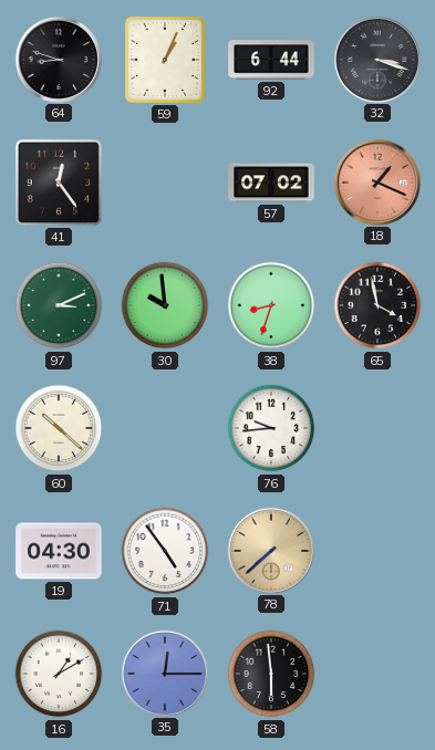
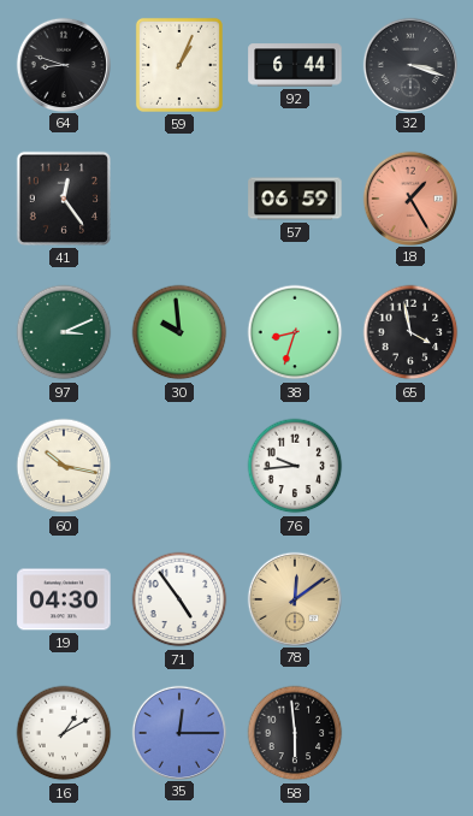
57: 07:02 -> 06:59 (295, 199)
18: 1:19 -> 1:25 (409, 197)
60: 10:22 -> 10:17 (64, 466)
78: 7:38 -> 12:09 (294, 598)
